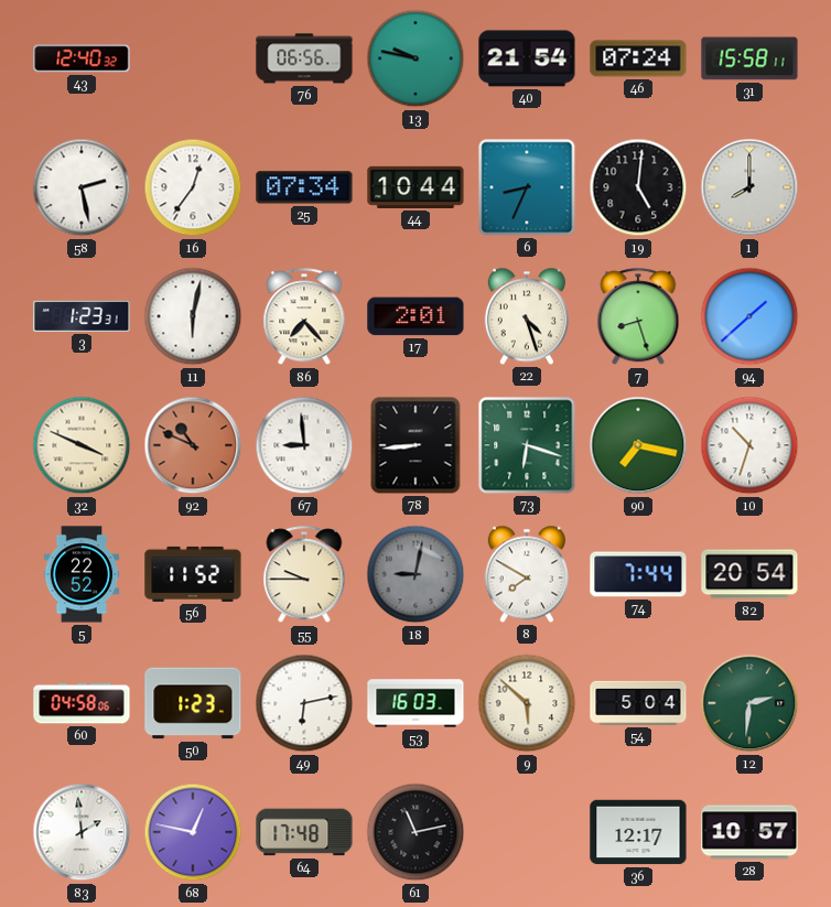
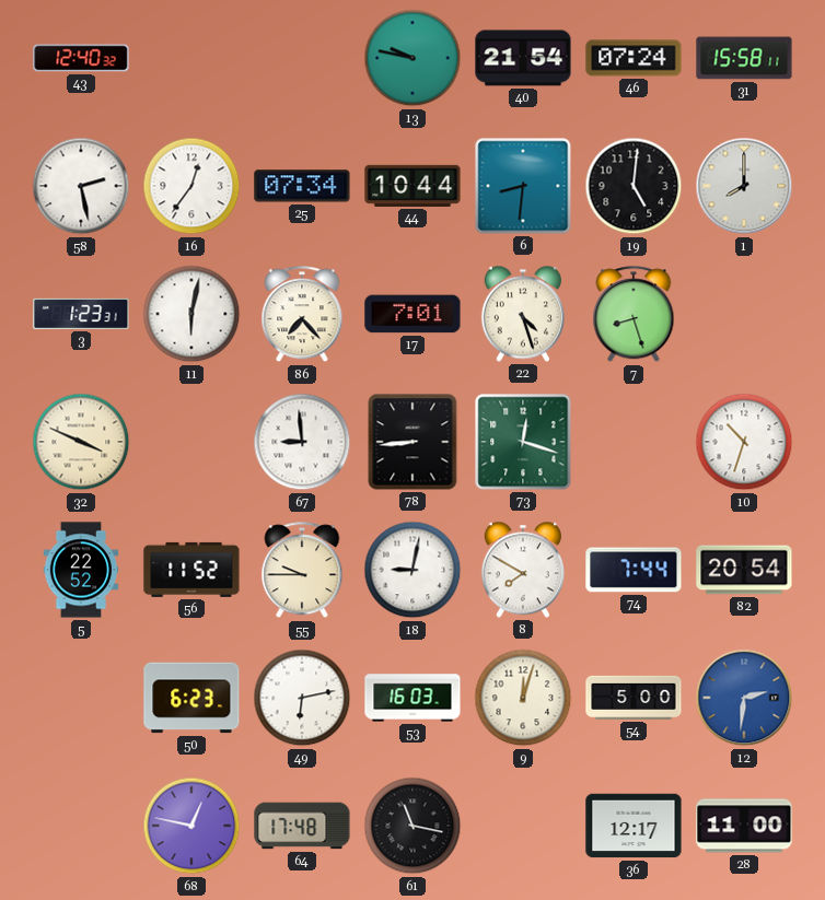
76: 06:56 -> none (304, 58)
6: 8:34 -> 8:31 (523, 186)
17: 2:01 -> 7:01 (413, 314)
94: 1:38 -> none (749, 316)
92: 10:49 -> none (193, 445)
73: 6:18 -> 12:18 (523, 442)
90: 7:17 -> none (638, 445)
18 dial: grey -> white (413, 570)
60: 04:58 -> none (82, 703)
50: 1:23 -> 6:23 (191, 698)
9: 5:52 -> 12:03 (523, 698)
54: 5:04 -> 5:00 (634, 698)
12 dial: green -> blue (744, 698)
83: 1:59 -> none (82, 832)
61: 11:13 -> 11:17 (413, 826)
28: 10:57 -> 11:00 (744, 826)
